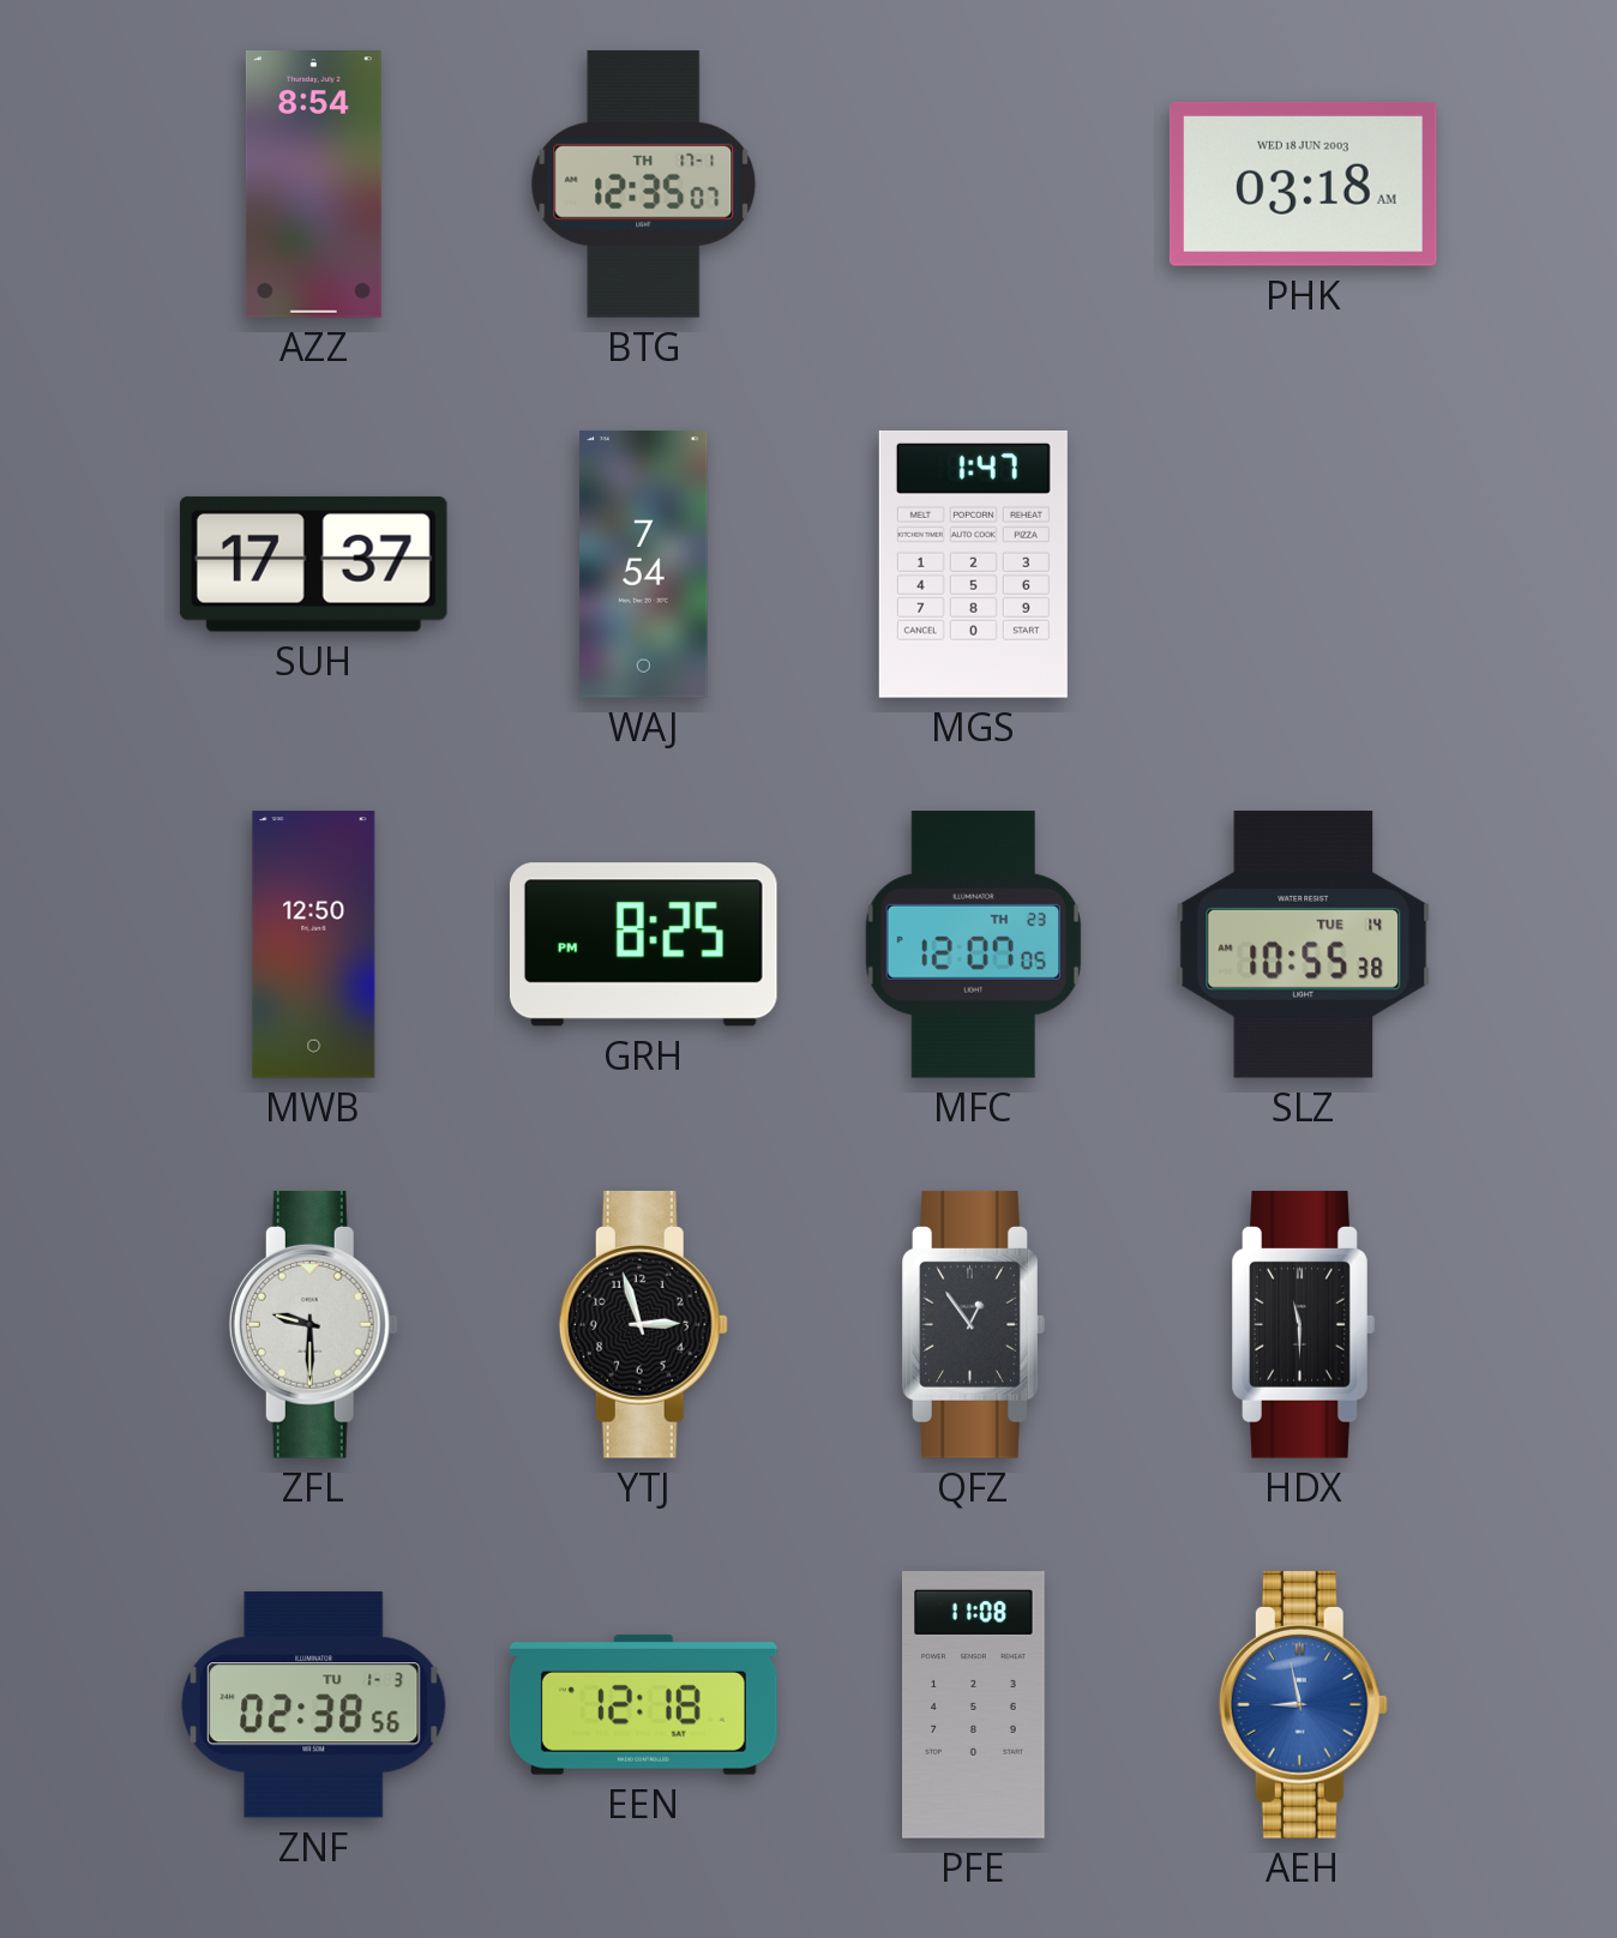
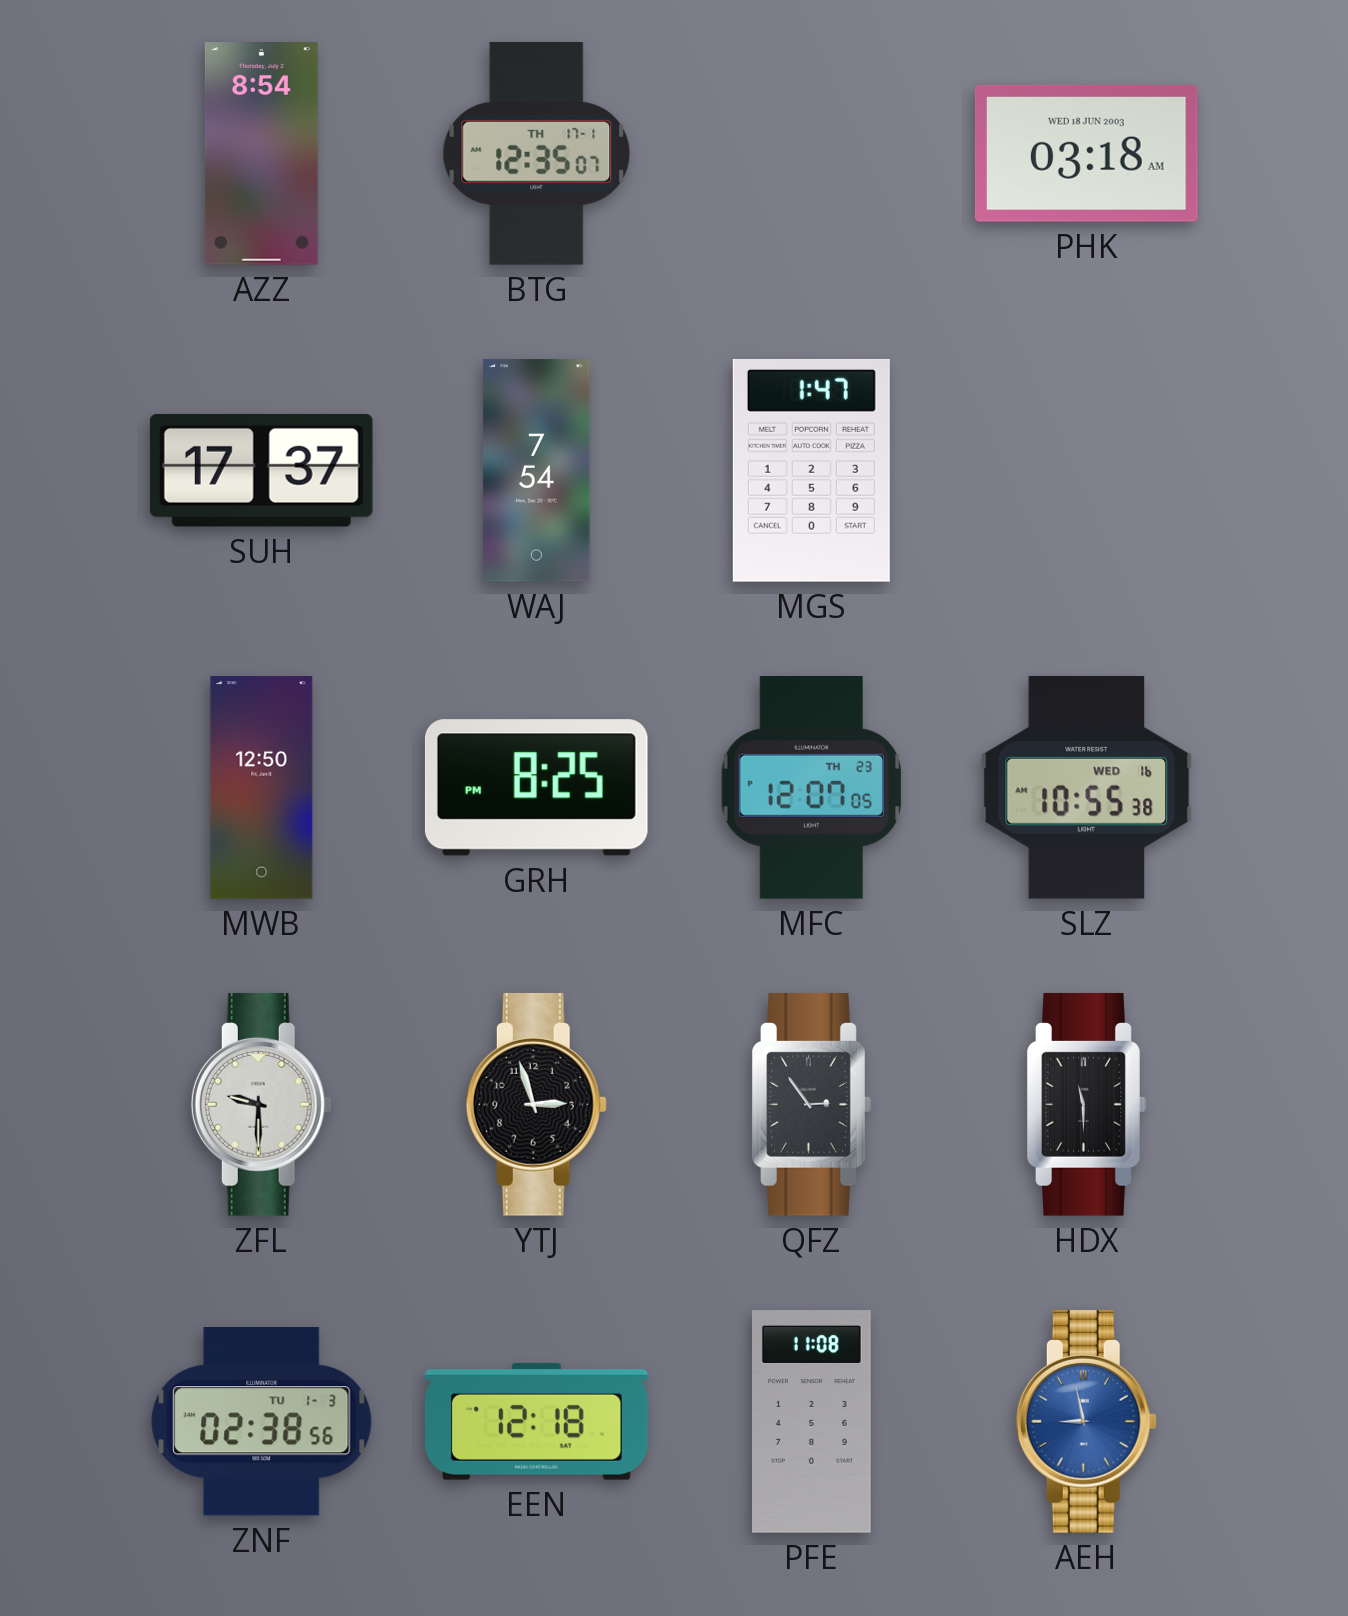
SLZ date: TUE 14 -> WED 16 (1087, 787)
QFZ: 12:54 -> 2:54 (811, 1104)
